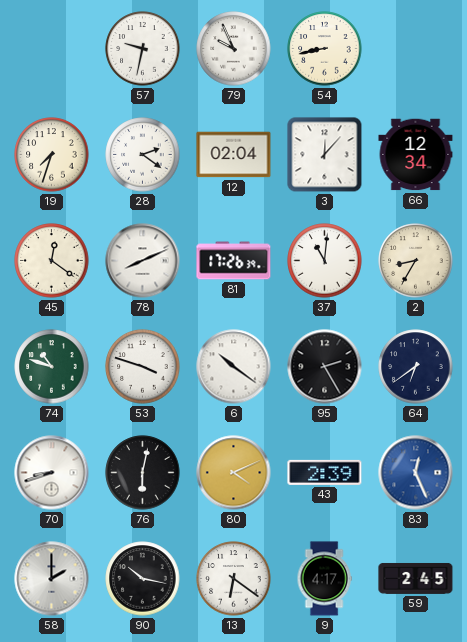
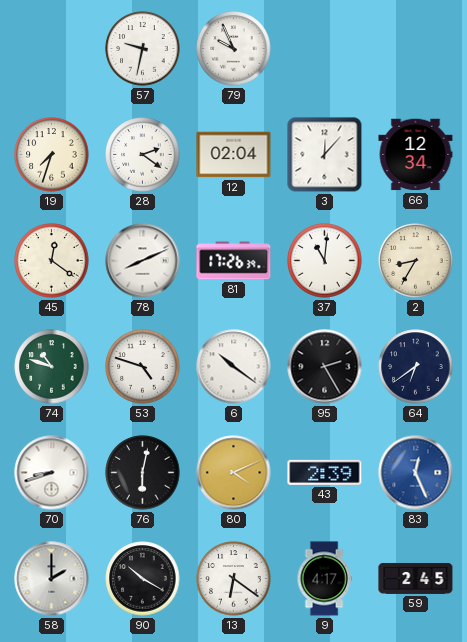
54: 8:43 -> none (325, 49)
53: 3:48 -> 4:48 (143, 367)
90: 10:17 -> 10:20 (143, 579)
